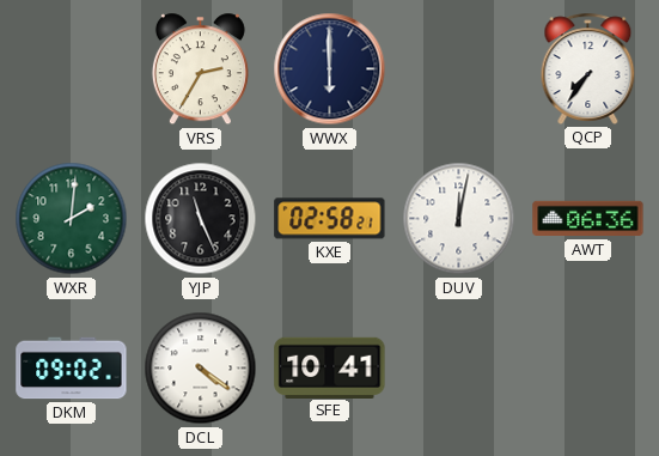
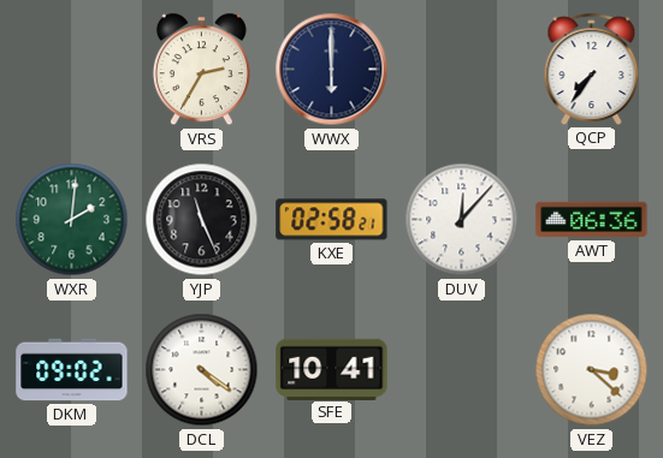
DUV: 12:02 -> 12:07 (462, 220)
VEZ: none -> 3:22 (592, 370)
